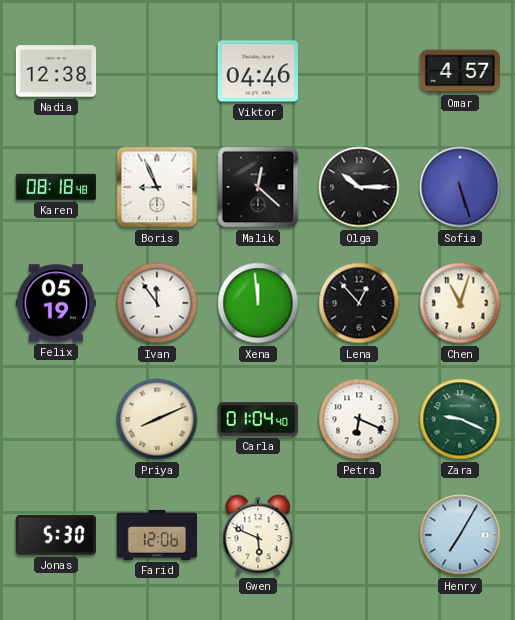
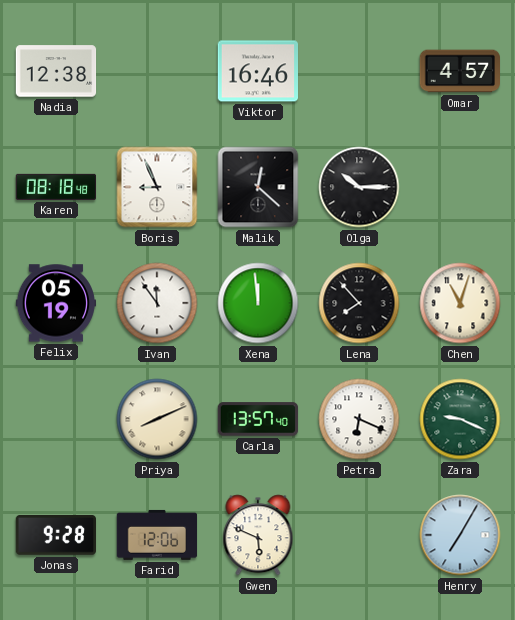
Viktor: 04:46 -> 16:46 (257, 71)
Sofia: 5:27 -> none (460, 187)
Lena: 12:53 -> 7:53 (359, 303)
Carla: 01:04 -> 13:57 (258, 419)
Jonas: 5:30 -> 9:28 (55, 536)
